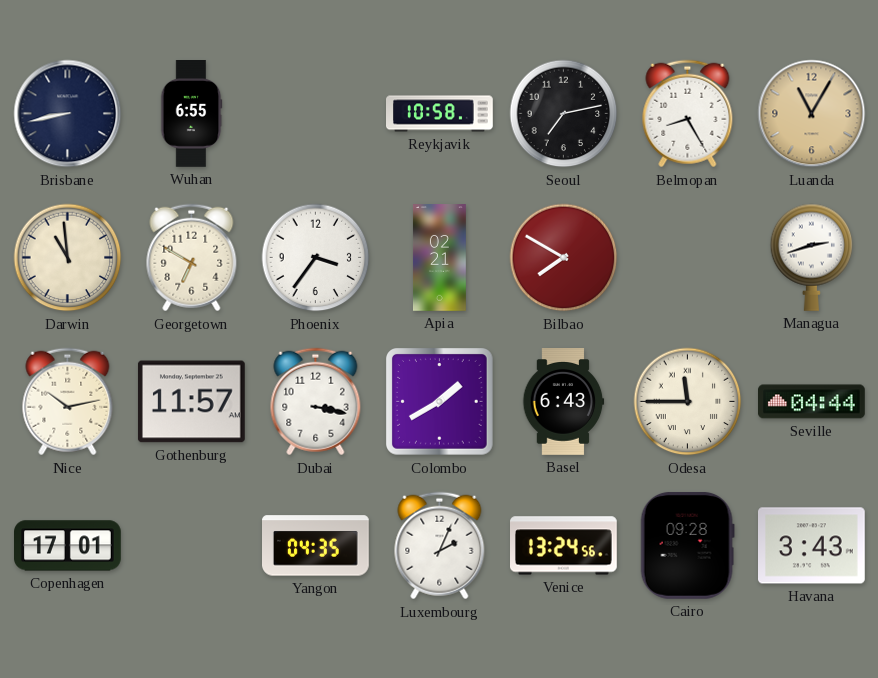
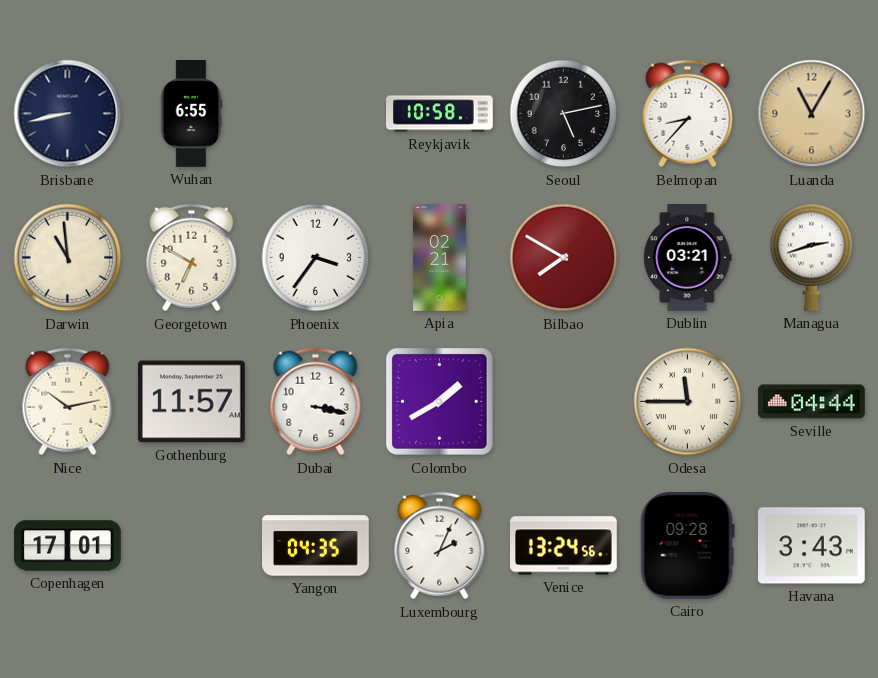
Seoul: 7:13 -> 5:13 (564, 114)
Belmopan: 8:25 -> 8:37 (688, 114)
Dublin: none -> 03:21 (688, 258)
Basel: 6:43 -> none (564, 402)
